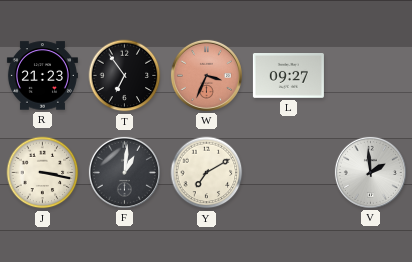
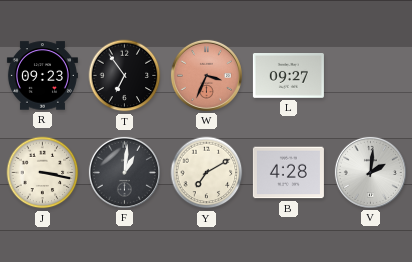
R: 21:23 -> 09:23 (42, 76)
B: none -> 4:28 (288, 173)
V: 1:59 -> 2:01 (370, 172)
